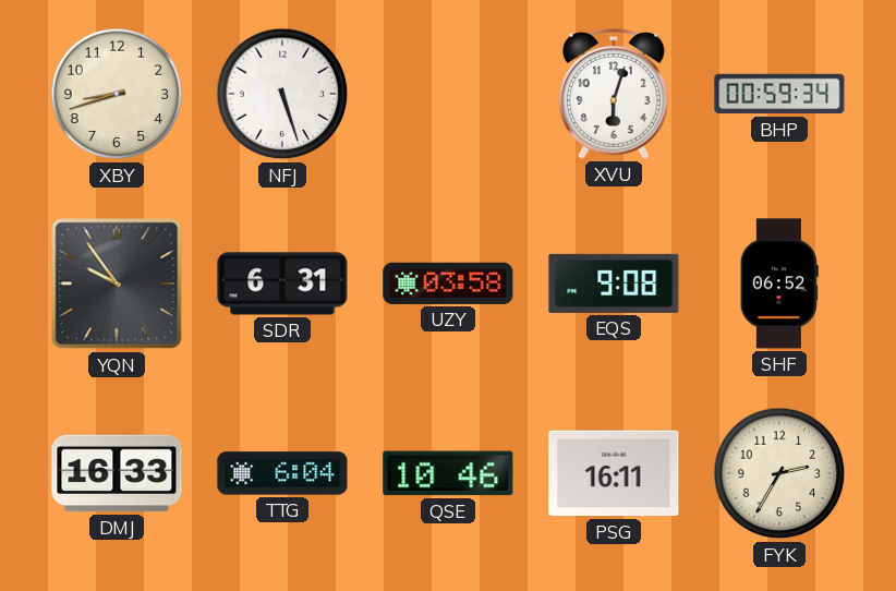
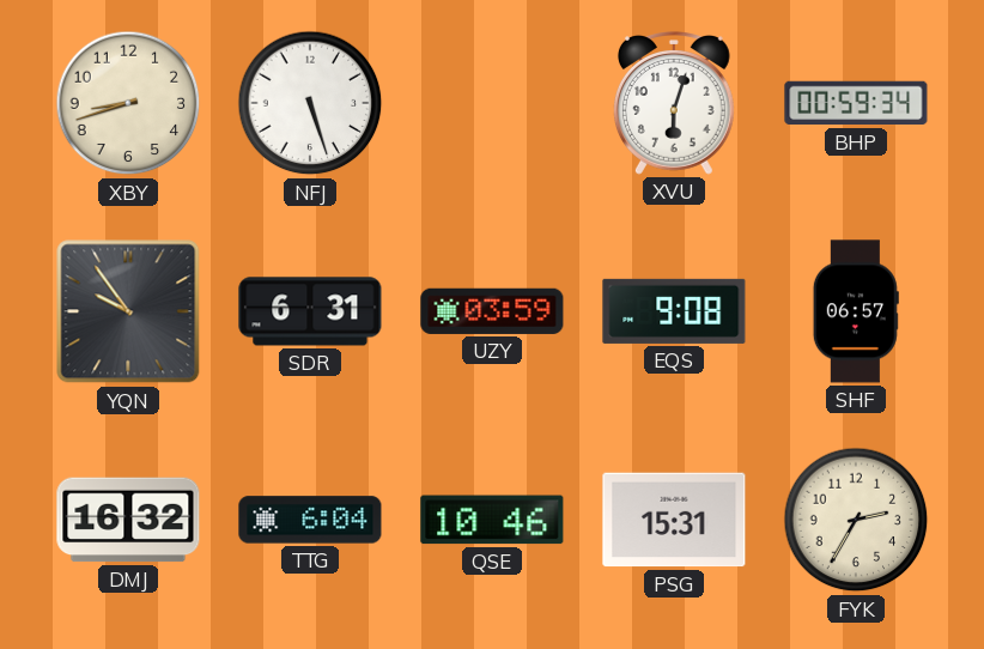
UZY: 03:58 -> 03:59 (492, 311)
SHF: 06:52 -> 06:57 (856, 311)
DMJ: 16:33 -> 16:32 (128, 520)
PSG: 16:11 -> 15:31 (674, 520)
